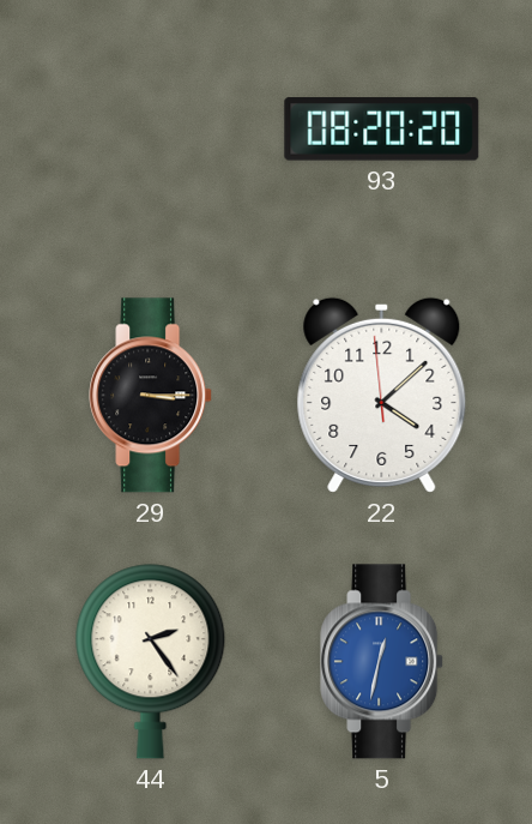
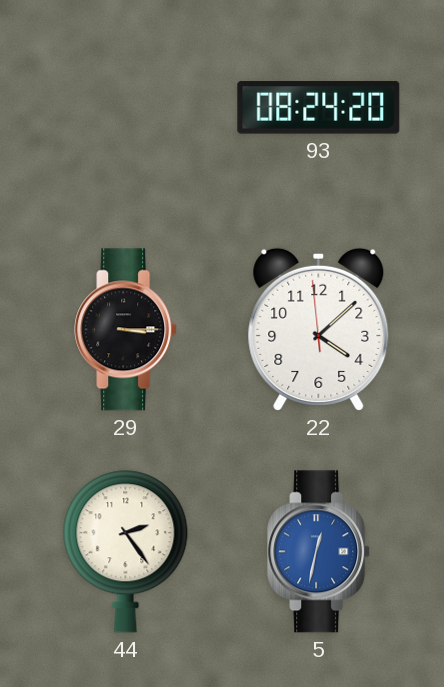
93: 08:20 -> 08:24 (319, 108)
